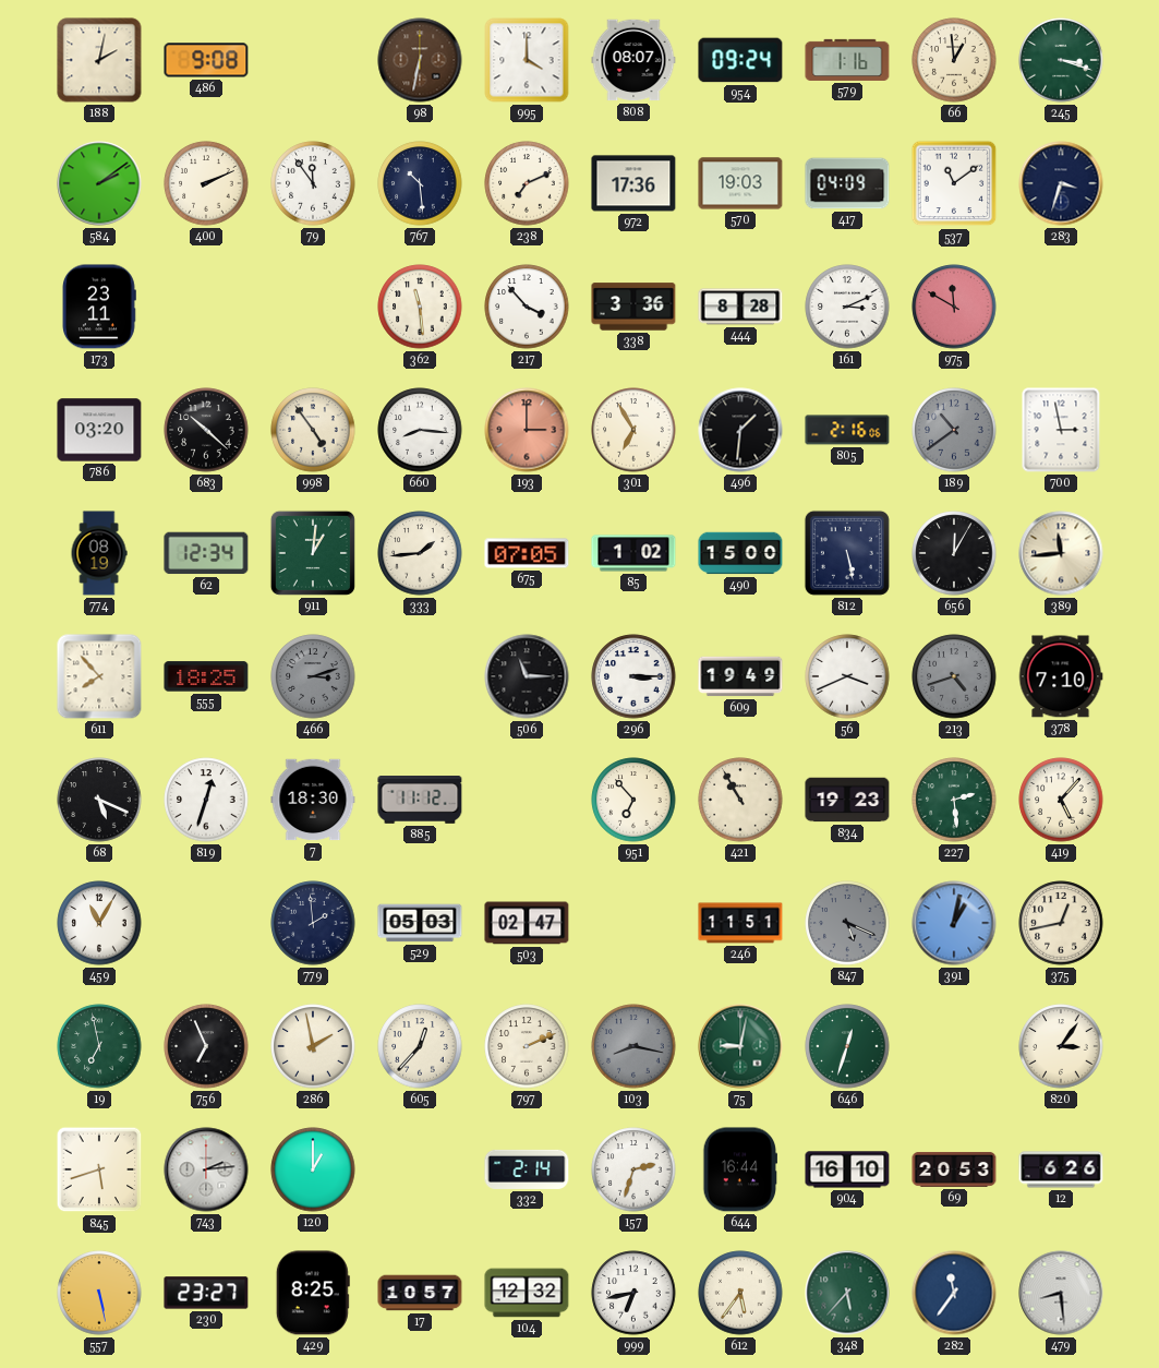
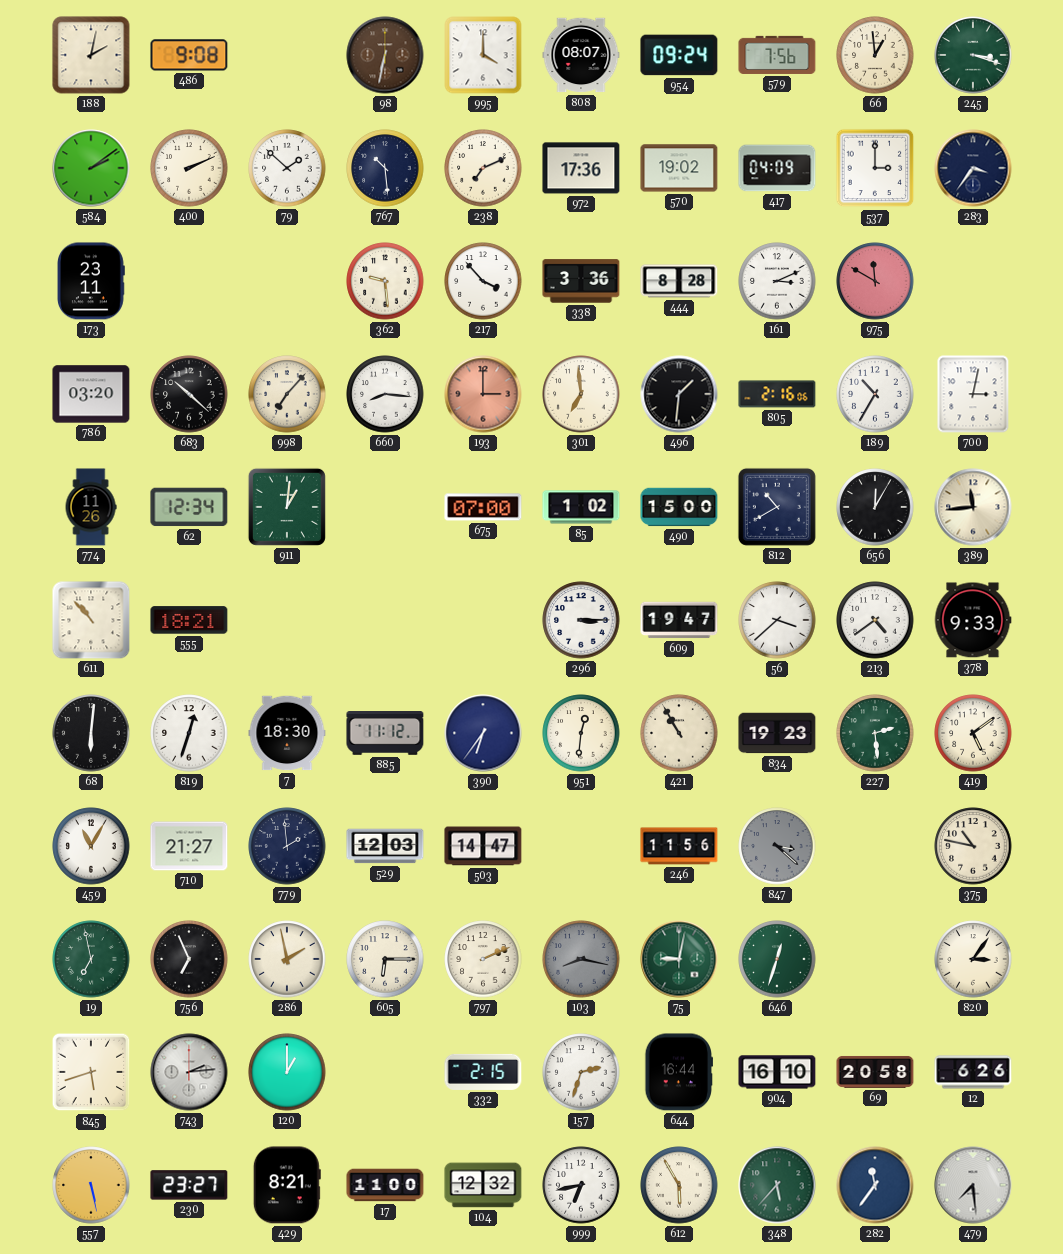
579: 1:16 -> 7:56 (777, 55)
79: 11:54 -> 1:52 (287, 168)
570: 19:03 -> 19:02 (679, 168)
537: 11:09 -> 3:00 (875, 168)
283: 3:33 -> 3:36 (973, 168)
362: 11:29 -> 9:29 (385, 281)
998: 4:54 -> 7:07 (287, 394)
301: 6:55 -> 6:59 (581, 394)
189: 10:39 -> 10:35 (875, 394)
189 dial: grey -> white (875, 394)
700: 2:58 -> 3:02 (973, 394)
774: 08:19 -> 11:26 (91, 507)
333: 1:44 -> none (420, 553)
675: 07:05 -> 07:00 (483, 507)
812: 5:28 -> 10:40 (777, 507)
611: 7:53 -> 10:53 (91, 620)
555: 18:25 -> 18:21 (189, 620)
466: 3:12 -> none (313, 676)
506: 11:15 -> none (527, 676)
609: 19:49 -> 19:47 (679, 620)
56: 3:41 -> 3:38 (777, 620)
213: 4:42 -> 4:39 (875, 620)
213 dial: grey -> white (875, 620)
378: 7:10 -> 9:33 (973, 620)
68: 5:19 -> 6:01 (91, 733)
390: none -> 6:36 (483, 733)
951: 6:53 -> 12:31 (581, 733)
419: 5:07 -> 5:09 (973, 733)
710: none -> 21:27 (189, 846)
529: 05:03 -> 12:03 (385, 846)
503: 02:47 -> 14:47 (483, 846)
246: 11:51 -> 11:56 (679, 846)
847: 5:19 -> 3:22 (777, 846)
391: 1:02 -> none (954, 923)
375: 12:43 -> 10:47 (973, 846)
605: 12:37 -> 6:15 (385, 959)
332: 2:14 -> 2:15 (483, 1072)
69: 20:53 -> 20:58 (875, 1072)
429: 8:25 -> 8:21 (287, 1185)
17: 10:57 -> 11:00 (385, 1185)
612: 5:36 -> 5:55 (679, 1185)
479: 8:29 -> 7:29 (973, 1185)
